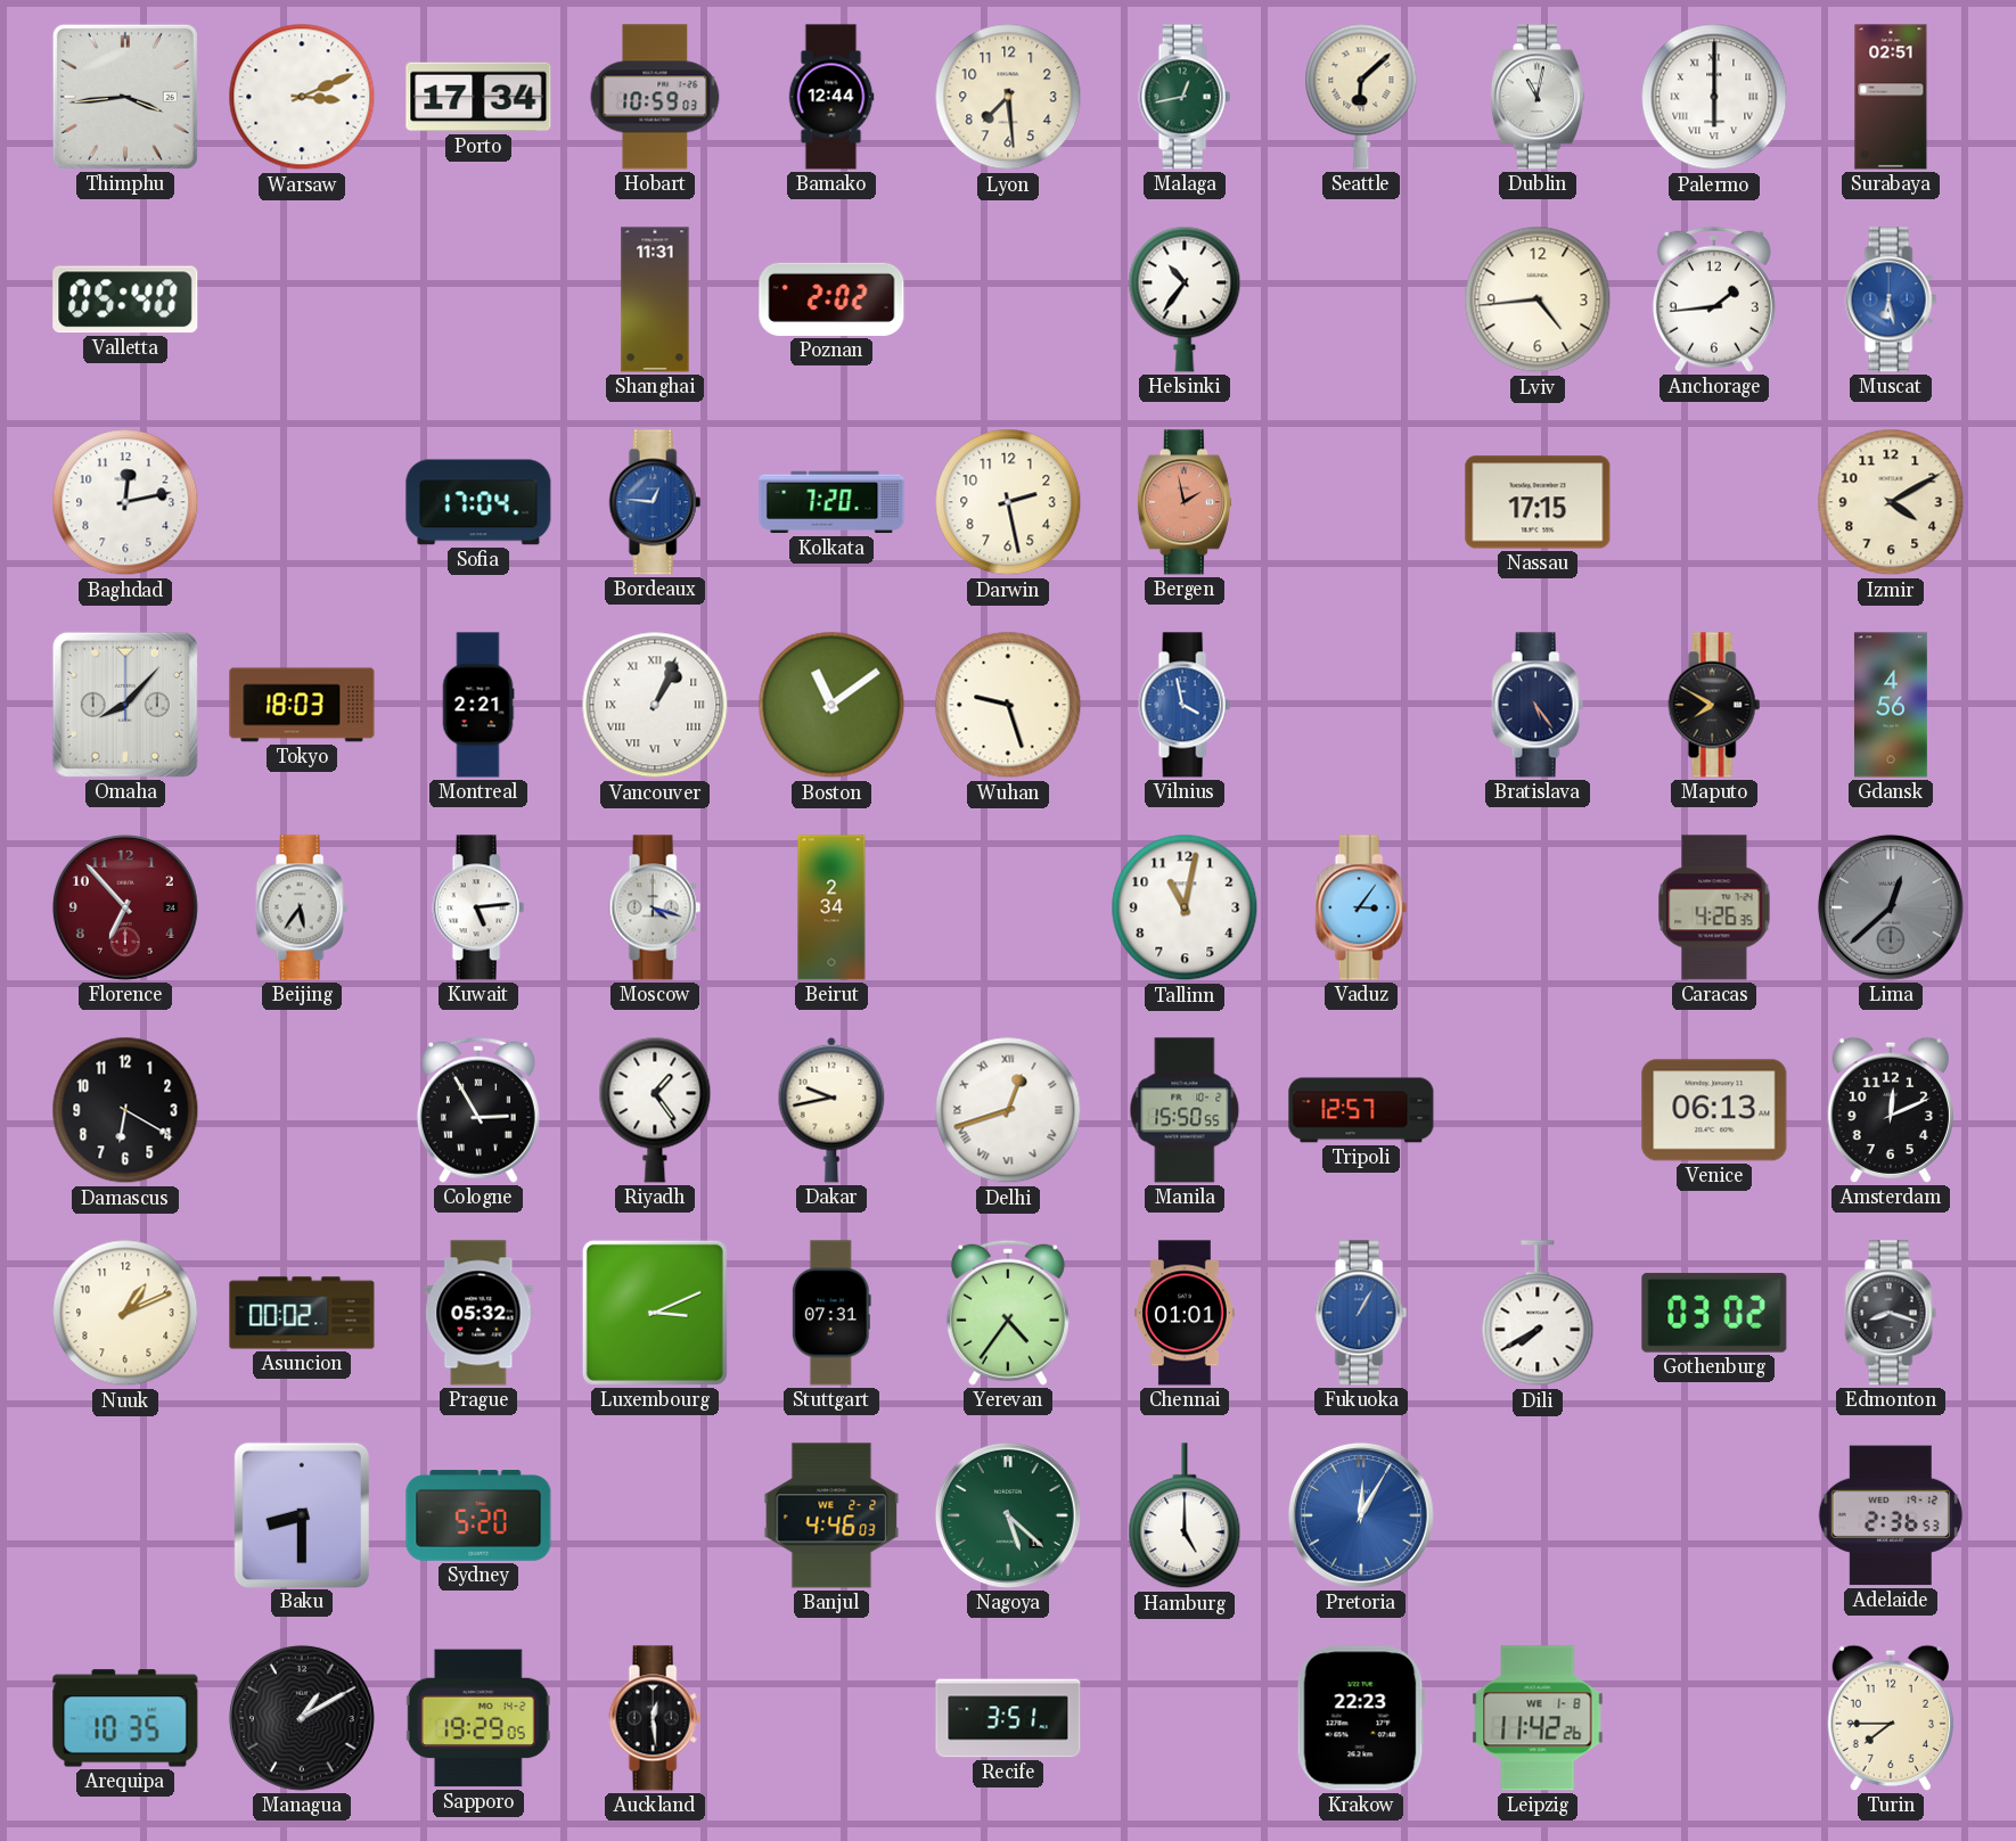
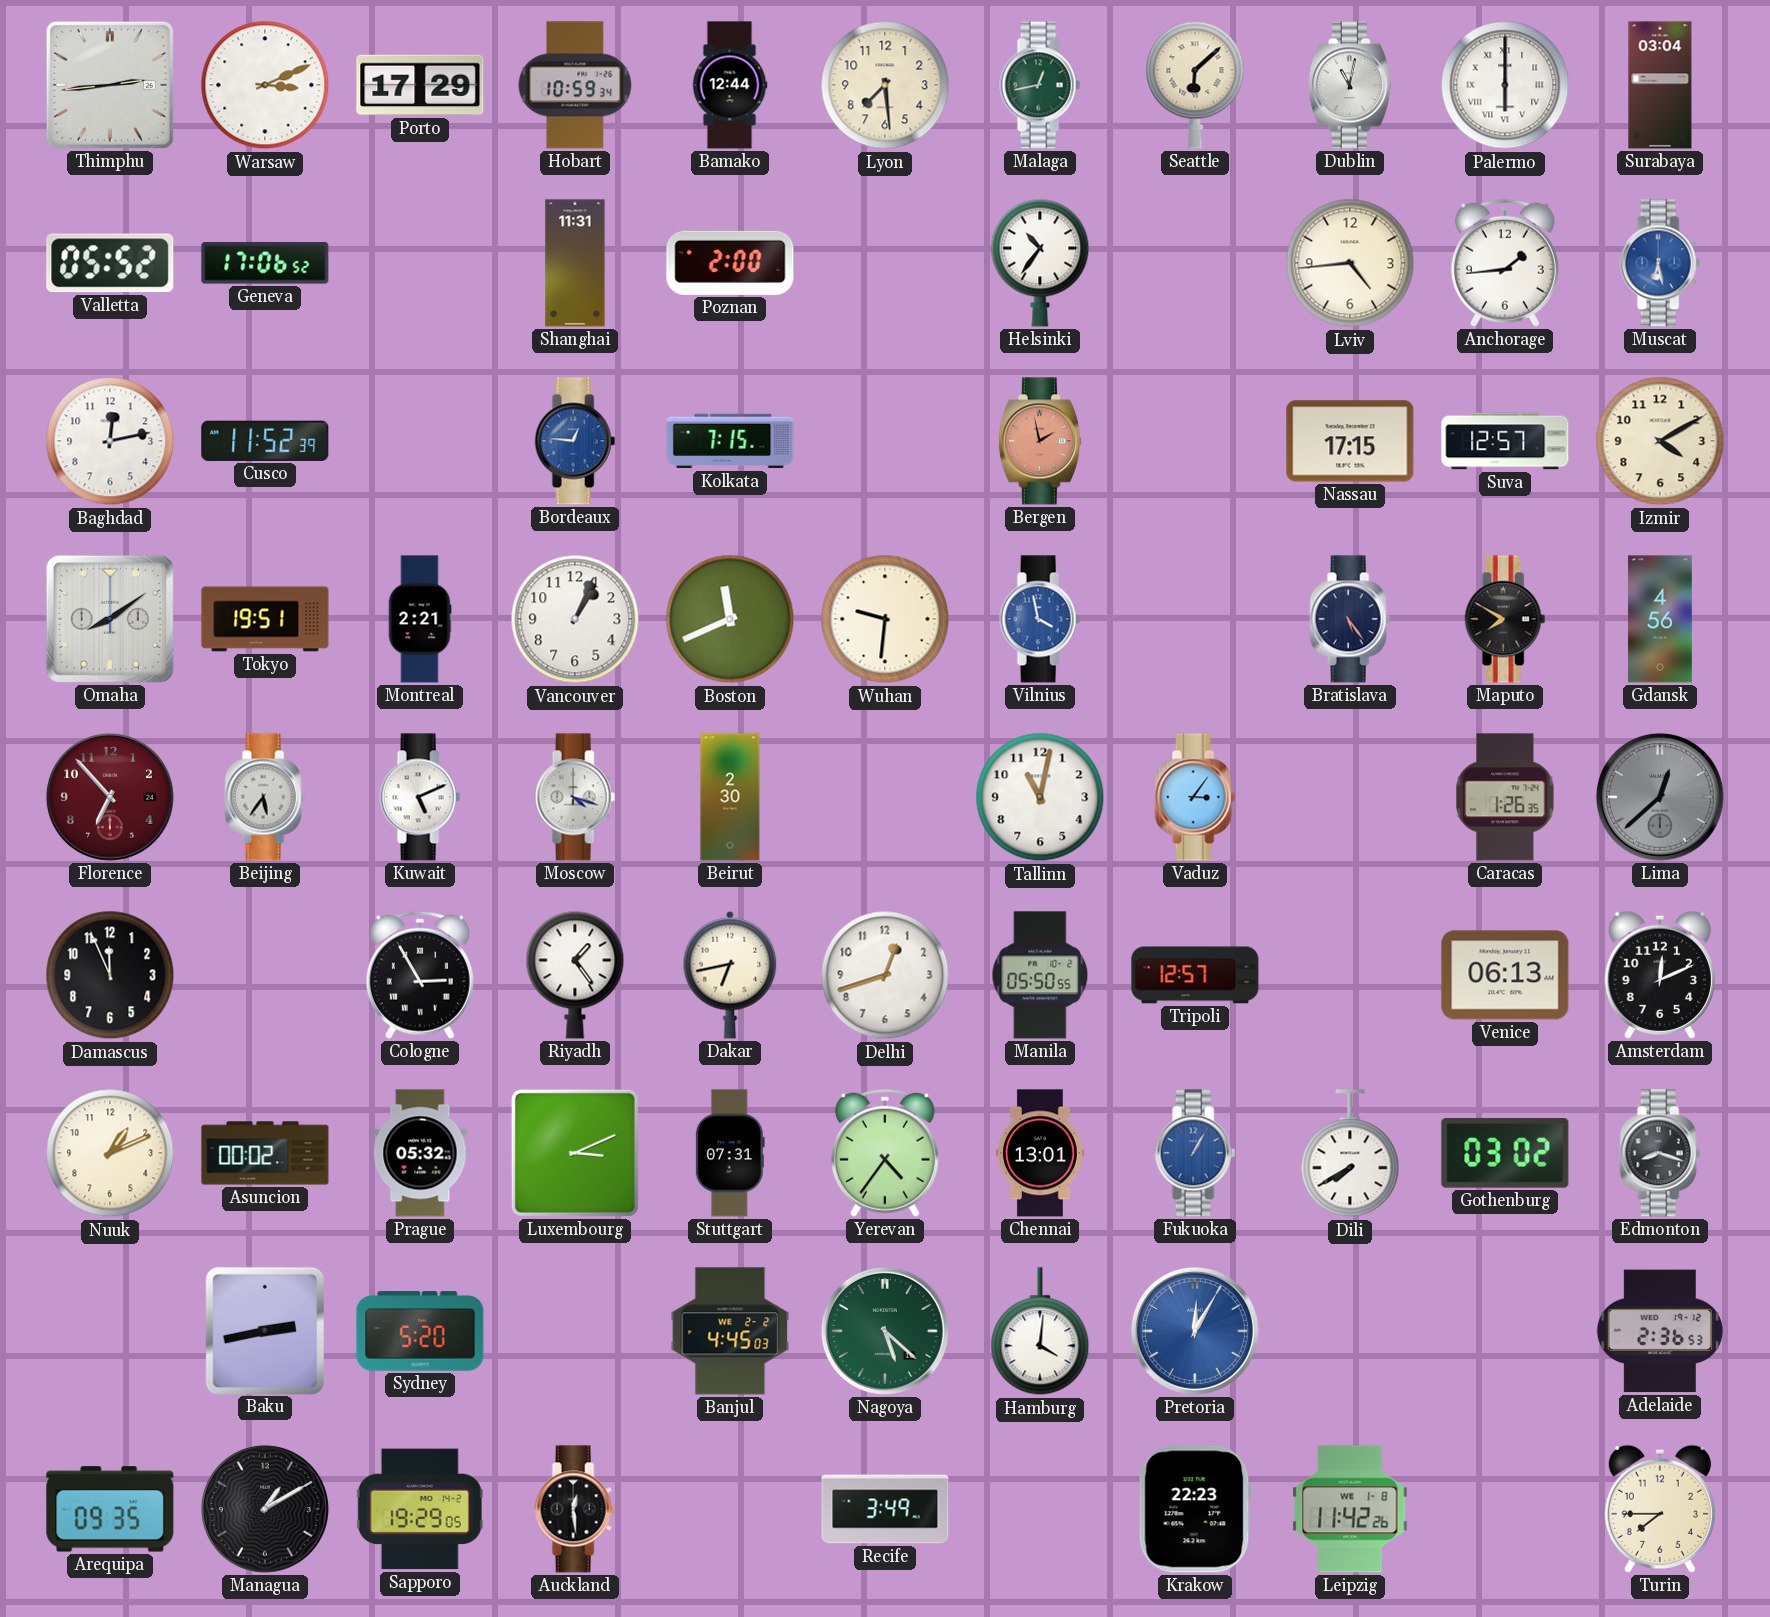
Thimphu: 3:44 -> 2:44 (110, 85)
Porto: 17:34 -> 17:29 (420, 85)
Hobart: 10:59:03 -> 10:59:34 (575, 85)
Surabaya: 02:51 -> 03:04 (1660, 85)
Valletta: 05:40 -> 05:52 (110, 263)
Geneva: none -> 17:06 (265, 263)
Poznan: 2:02 -> 2:00 (730, 263)
Cusco: none -> 11:52 (265, 441)
Sofia: 17:04 -> none (478, 502)
Kolkata: 7:20 -> 7:15 (730, 441)
Darwin: 2:28 -> none (1008, 502)
Suva: none -> 12:57 (1505, 441)
Omaha: 8:07 -> 8:09 (110, 619)
Tokyo: 18:03 -> 19:51 (265, 619)
Vancouver numerals: Roman -> Arabic (575, 619)
Boston: 11:09 -> 11:41 (730, 619)
Wuhan: 9:27 -> 9:31 (885, 619)
Kuwait: 5:14 -> 5:11 (420, 797)
Beirut: 2:34 -> 2:30 (730, 797)
Caracas: 4:26 -> 1:26 (1505, 797)
Damascus: 6:20 -> 11:56 (110, 975)
Dakar: 9:43 -> 6:43 (730, 975)
Delhi numerals: Roman -> Arabic (885, 975)
Manila: 15:50 -> 05:50 (1040, 975)
Chennai: 01:01 -> 13:01 (1040, 1153)
Baku: 8:30 -> 2:43 (264, 1330)
Banjul: 4:46 -> 4:45 (730, 1331)
Hamburg: 5:00 -> 4:01 (1040, 1332)
Arequipa: 10:35 -> 09:35 (110, 1509)
Recife: 3:51 -> 3:49 (885, 1509)
